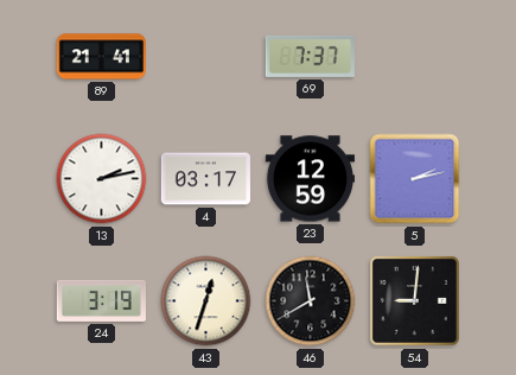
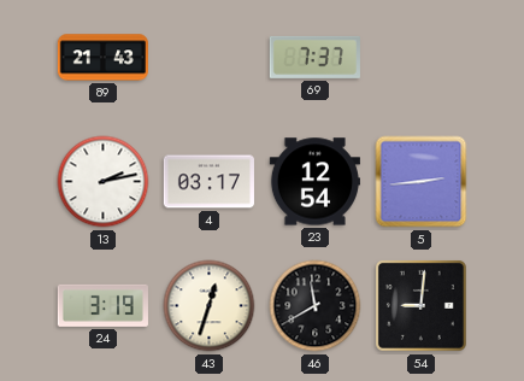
89: 21:41 -> 21:43 (102, 58)
23: 12:59 -> 12:54 (314, 182)
5: 2:13 -> 2:44 (422, 182)
